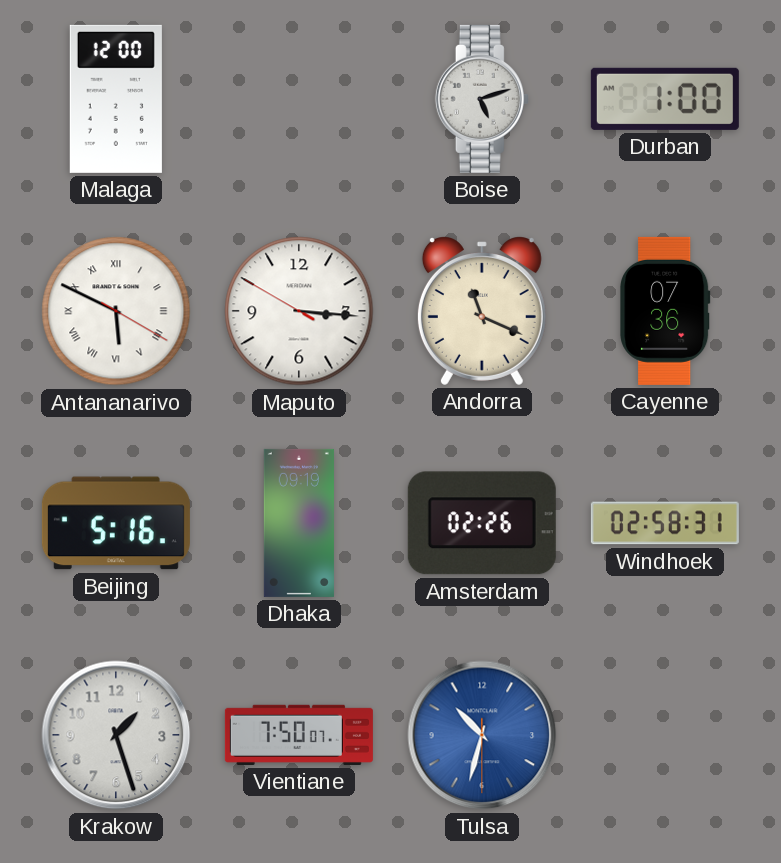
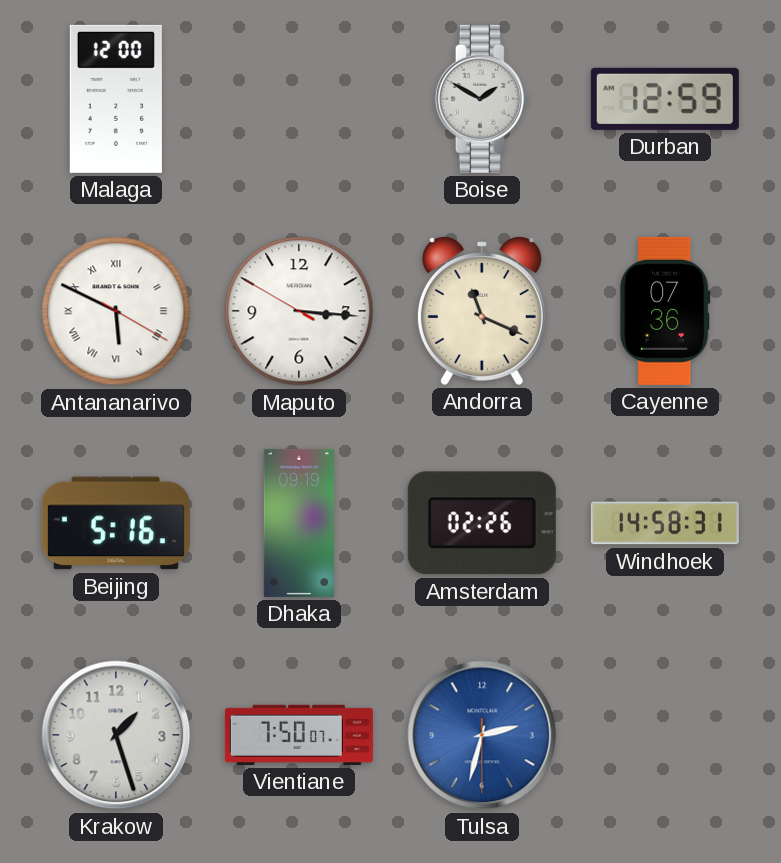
Boise: 5:12 -> 1:50 (482, 99)
Durban: 1:00 -> 12:59 (665, 99)
Windhoek: 02:58 -> 14:58 (665, 523)
Tulsa: 10:32 -> 2:32 (482, 735)
